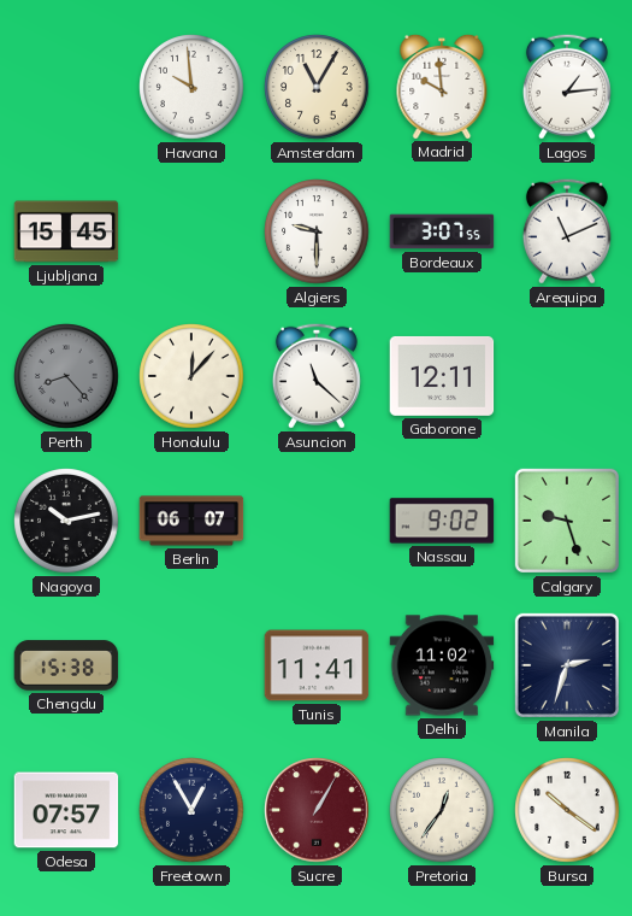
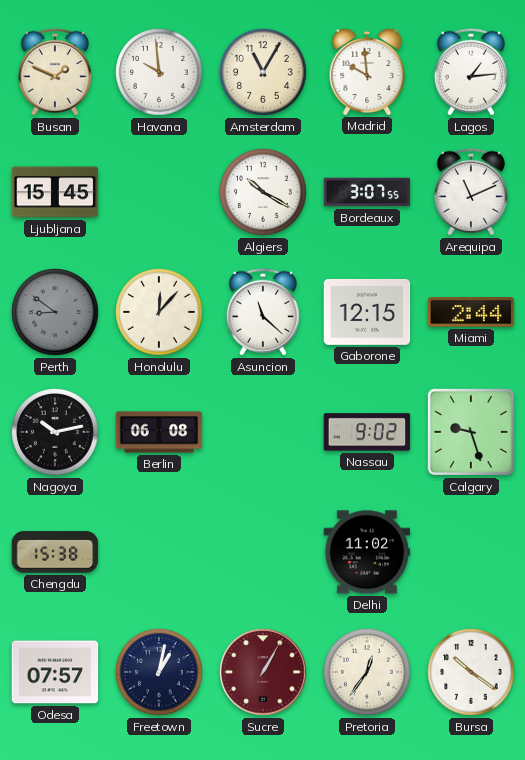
Busan: none -> 1:49 (55, 72)
Algiers: 9:30 -> 10:20 (263, 192)
Perth: 8:23 -> 8:51 (55, 312)
Gaborone: 12:11 -> 12:15 (367, 312)
Miami: none -> 2:44 (471, 312)
Berlin: 06:07 -> 06:08 (159, 432)
Tunis: 11:41 -> none (317, 665)
Manila: 2:33 -> none (567, 665)
Freetown: 12:55 -> 1:02 (159, 672)
